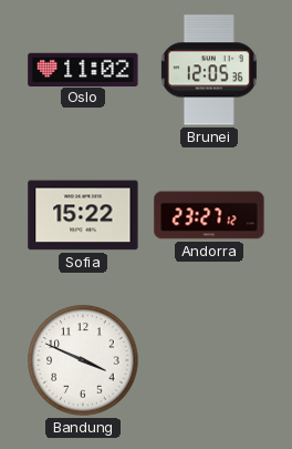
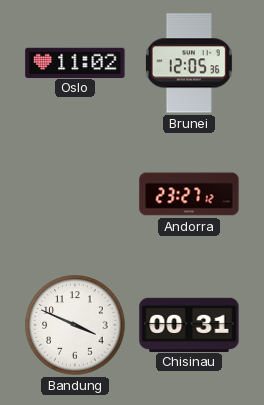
Sofia: 15:22 -> none (83, 215)
Chisinau: none -> 00:31 (189, 324)
